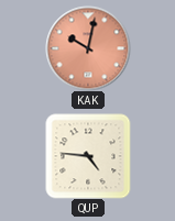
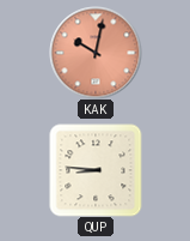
QUP: 4:46 -> 8:46 (96, 170)
